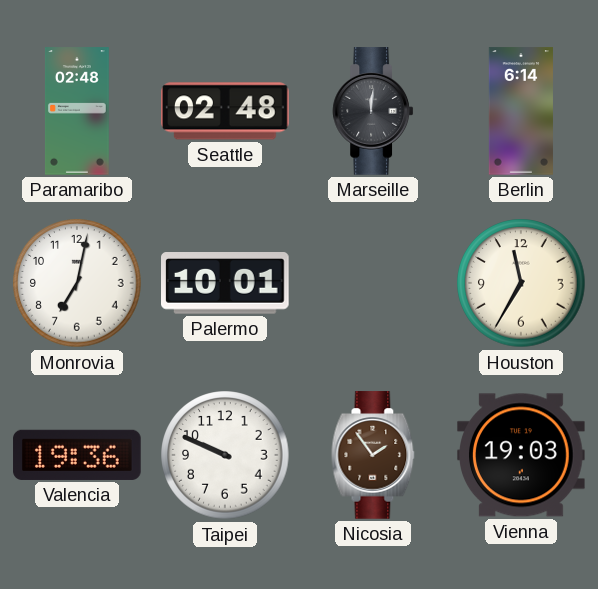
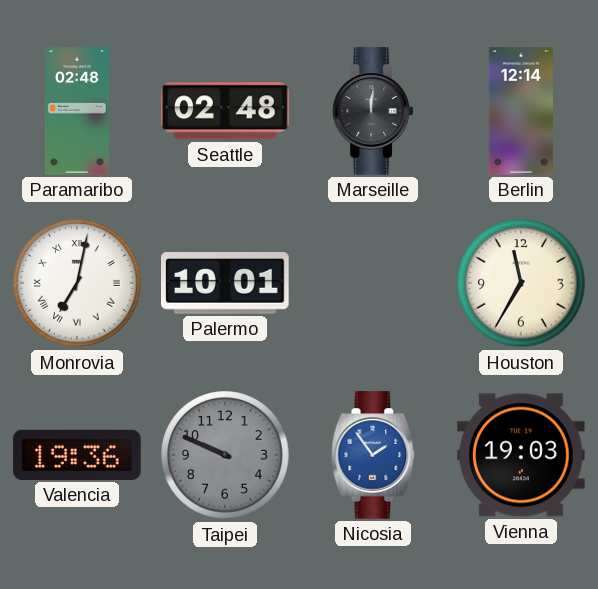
Berlin: 6:14 -> 12:14 (521, 111)
Monrovia numerals: Arabic -> Roman (77, 283)
Taipei dial: white -> grey (225, 455)
Nicosia dial: brown -> blue (373, 455)
